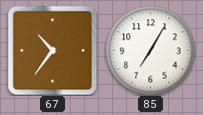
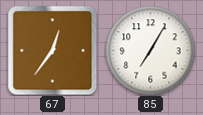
67: 10:36 -> 12:36 (52, 50)
